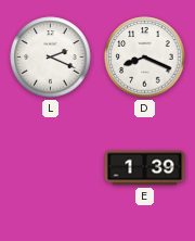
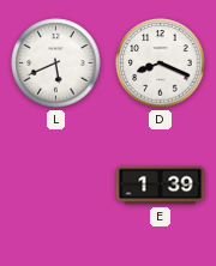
L: 2:19 -> 5:41 (56, 64)
